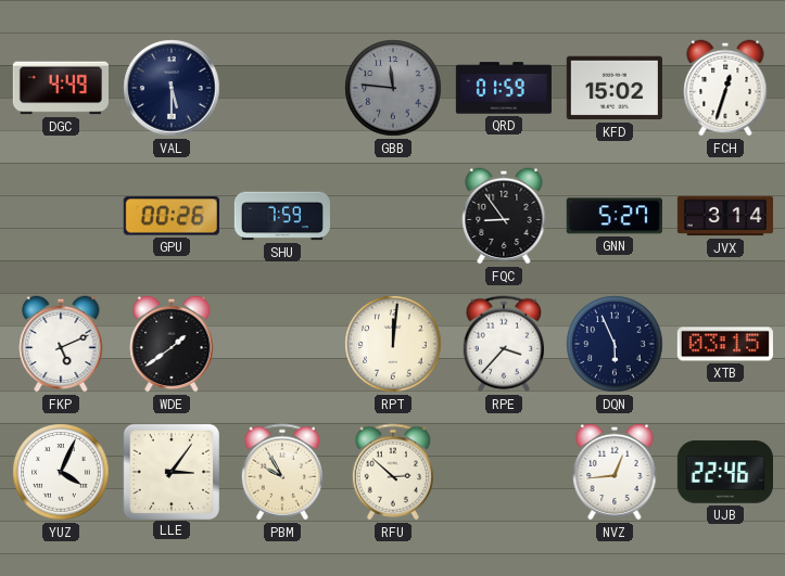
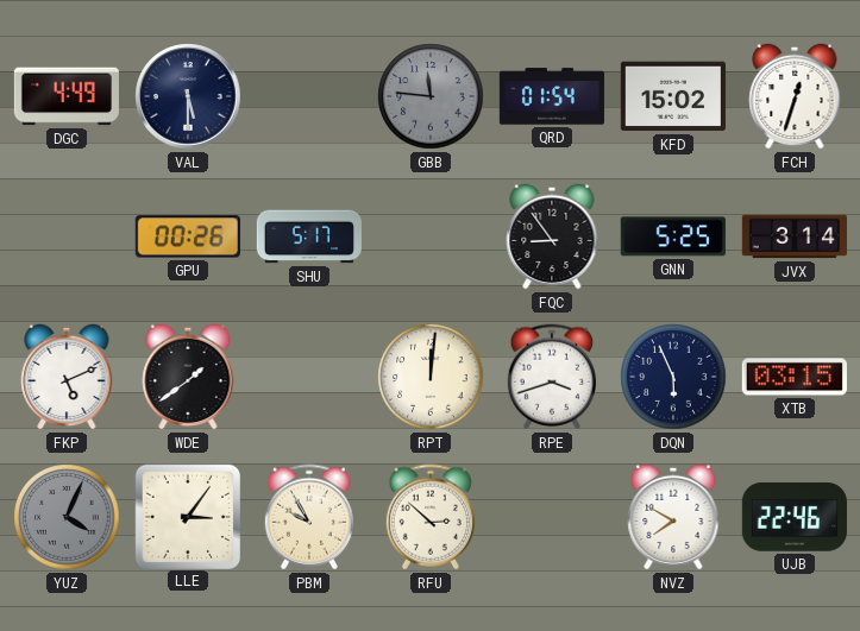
QRD: 01:59 -> 01:54 (552, 96)
SHU: 7:59 -> 5:17 (309, 236)
GNN: 5:27 -> 5:25 (673, 236)
RPE: 3:37 -> 3:42 (552, 377)
YUZ dial: white -> grey (67, 517)
NVZ: 12:44 -> 7:50 (673, 517)
